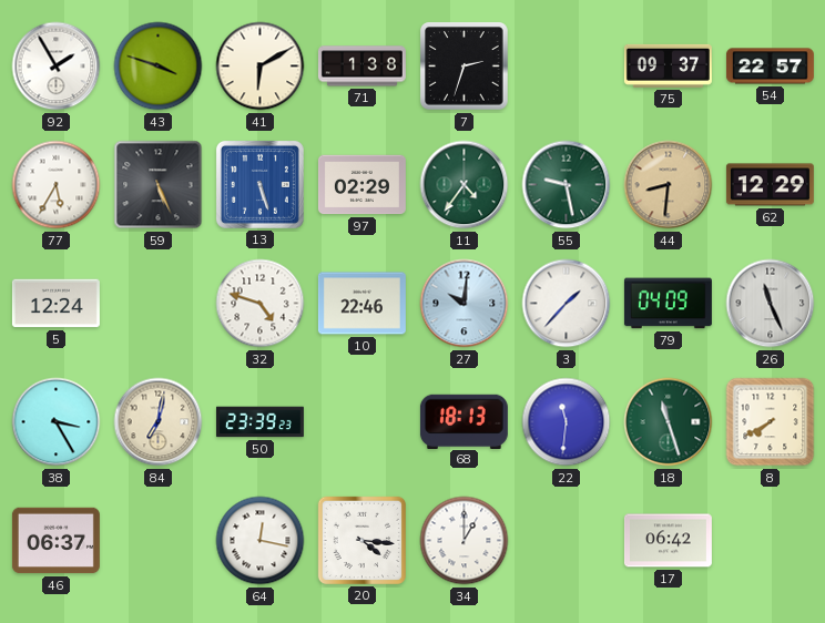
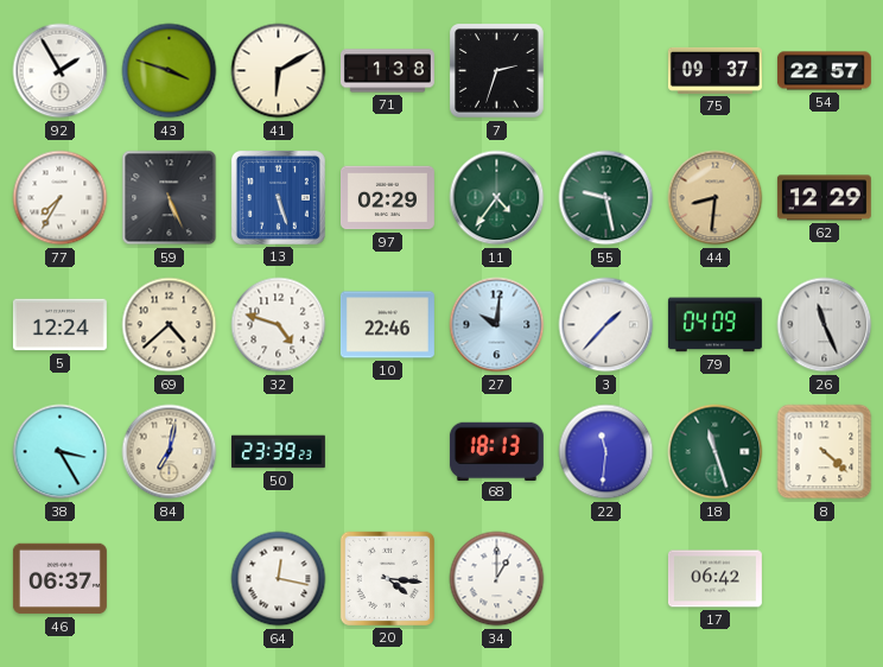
77: 5:35 -> 7:35 (61, 198)
69: none -> 4:38 (170, 325)
8: 7:40 -> 4:22 (825, 452)
